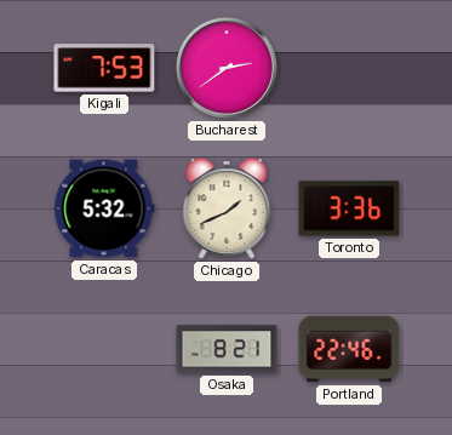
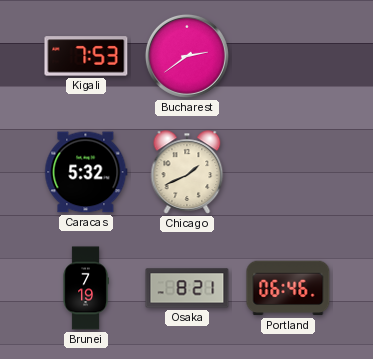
Toronto: 3:36 -> none (349, 208)
Brunei: none -> 7:19 (86, 288)
Portland: 22:46 -> 06:46 (288, 288)
